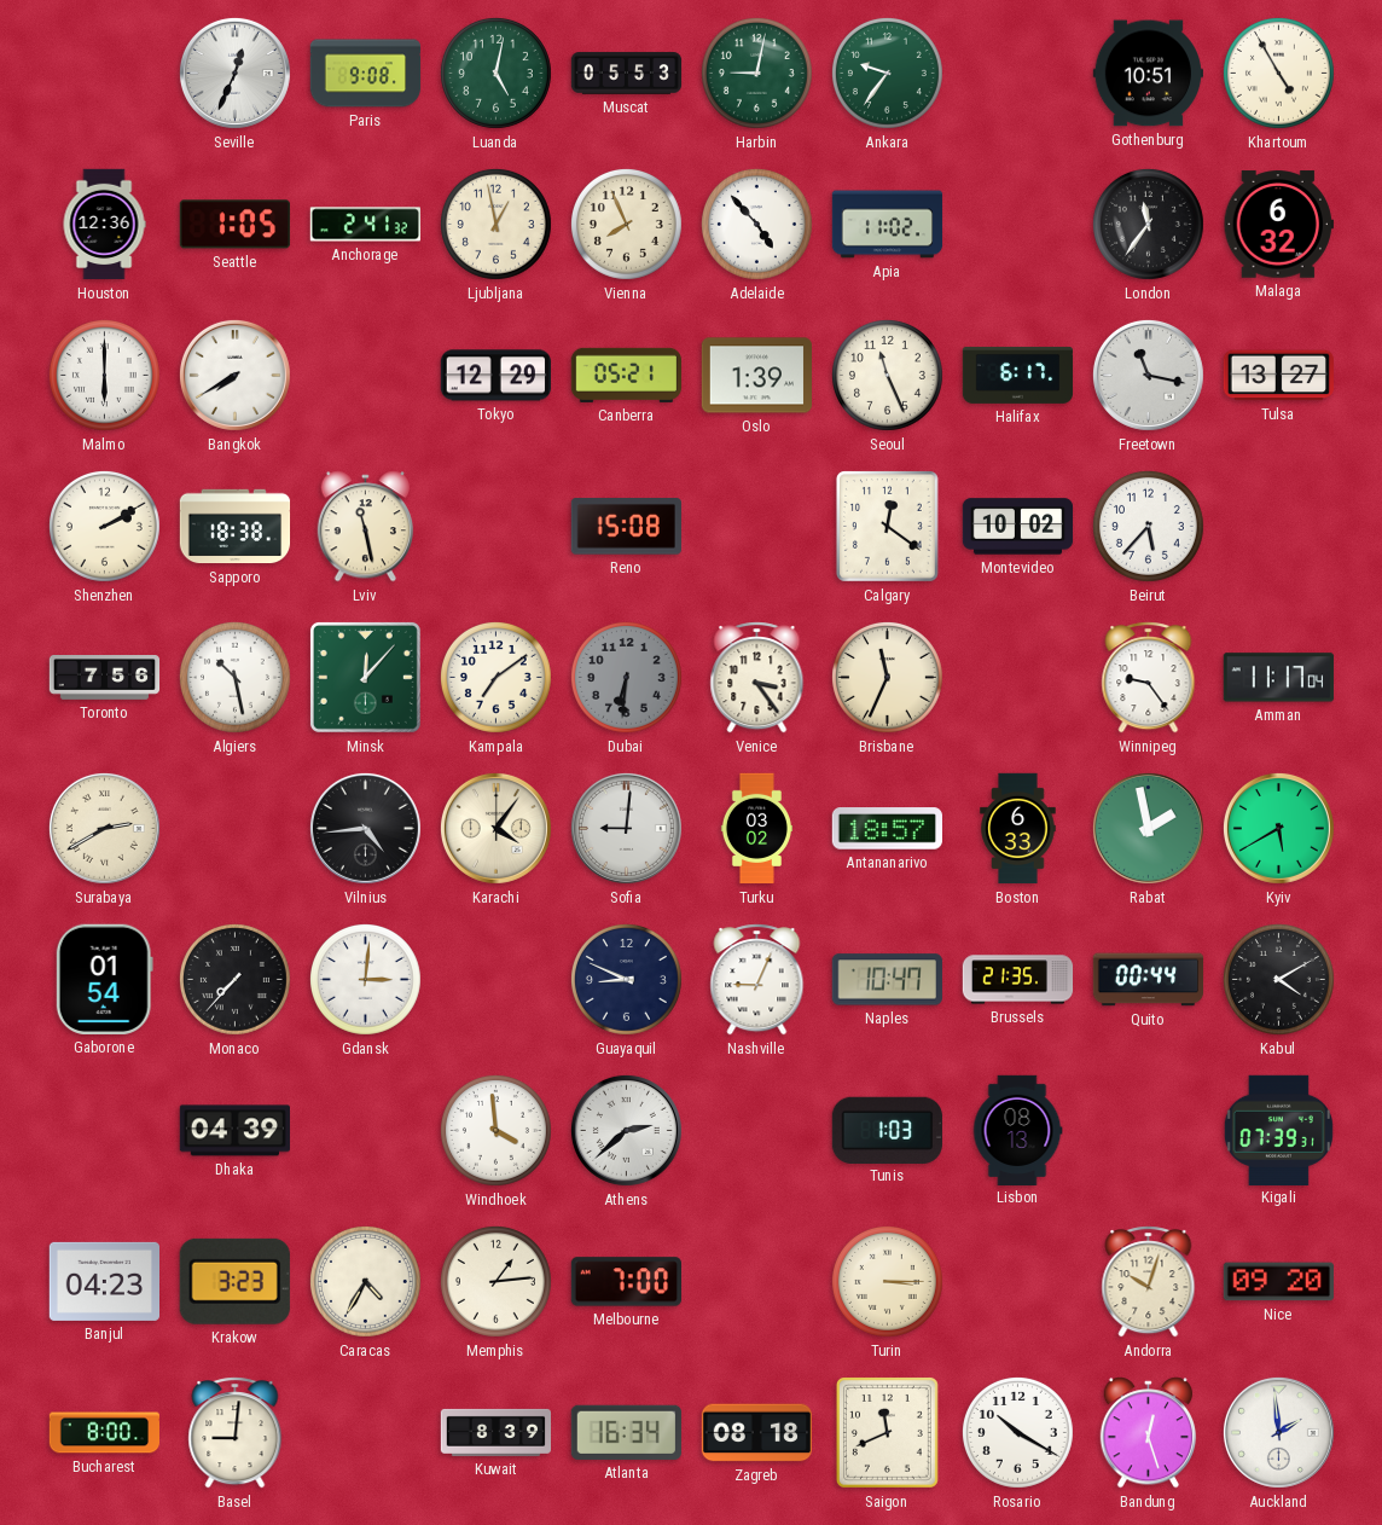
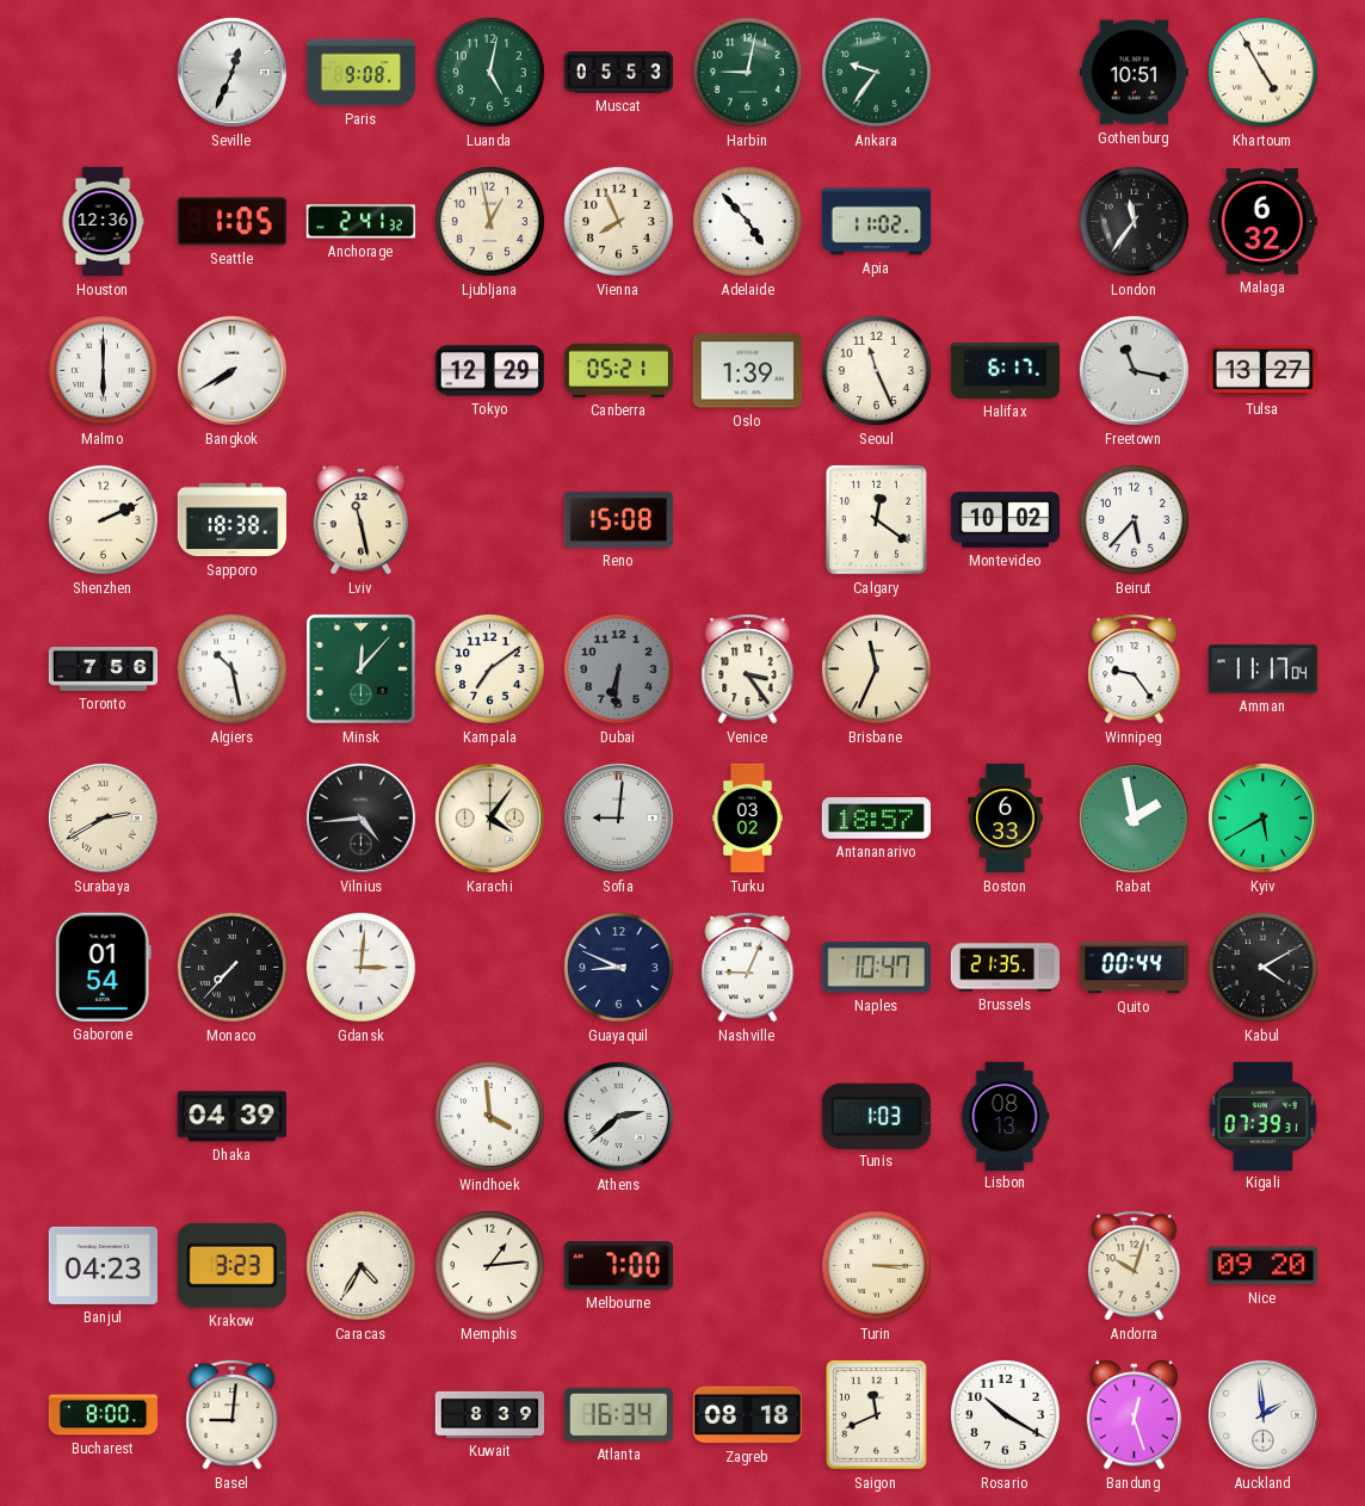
Shenzhen: 2:10 -> 2:11 (103, 519)
